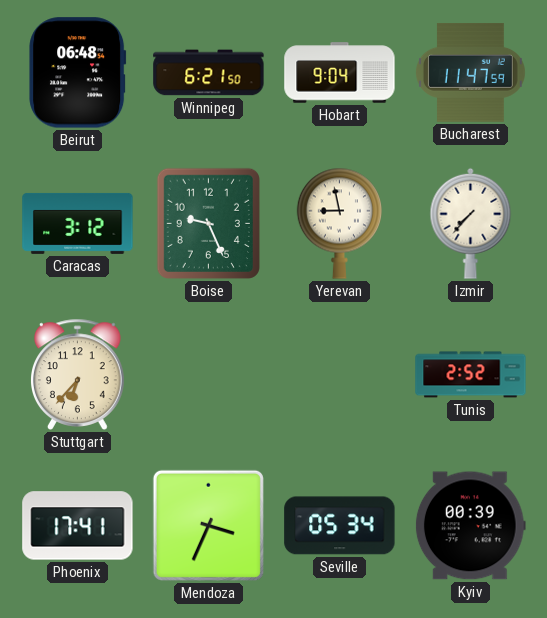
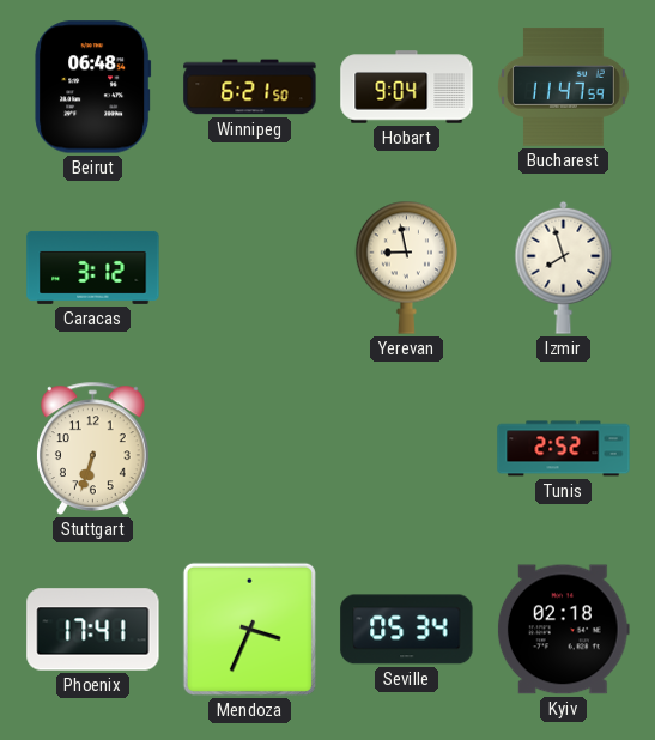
Boise: 9:26 -> none (208, 223)
Izmir: 7:37 -> 7:57 (564, 267)
Stuttgart: 6:37 -> 6:33 (93, 448)
Kyiv: 00:39 -> 02:18 (563, 630)
